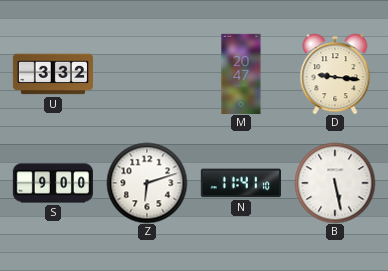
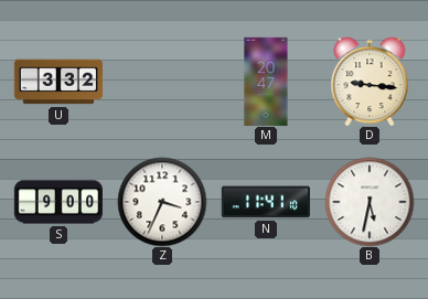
Z: 6:12 -> 3:34 (162, 202)
B: 5:28 -> 5:32 (370, 202)
